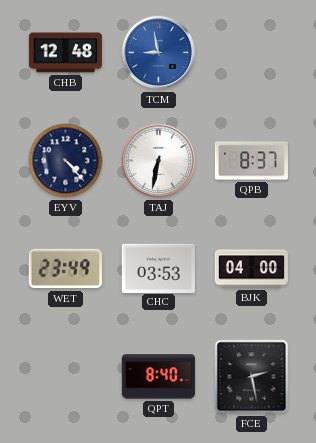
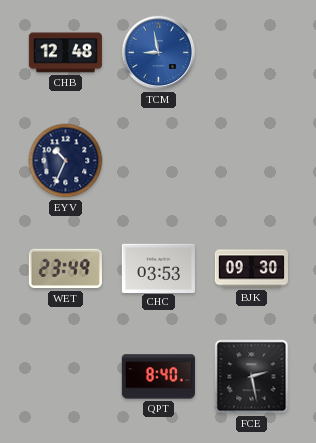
EYV: 4:23 -> 10:34 (66, 161)
TAJ: 6:32 -> none (159, 161)
QPB: 8:37 -> none (251, 161)
BJK: 04:00 -> 09:30 (251, 269)
